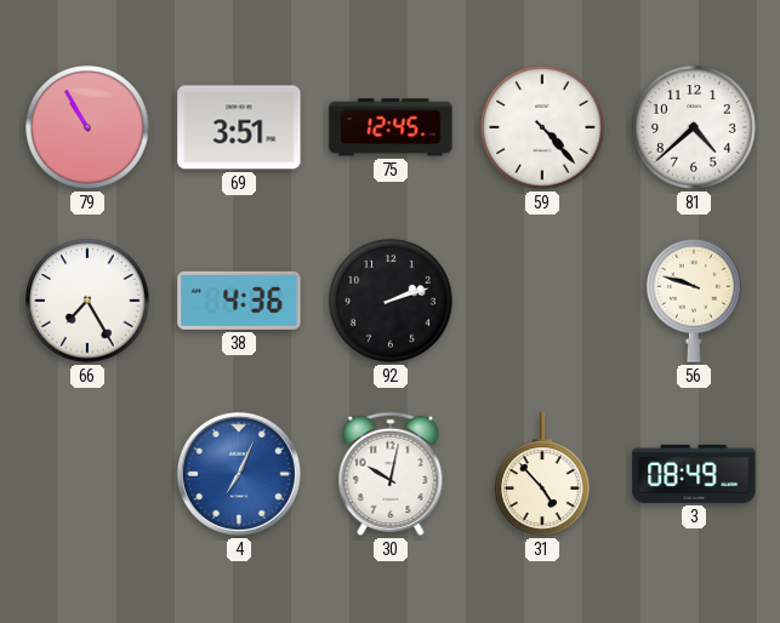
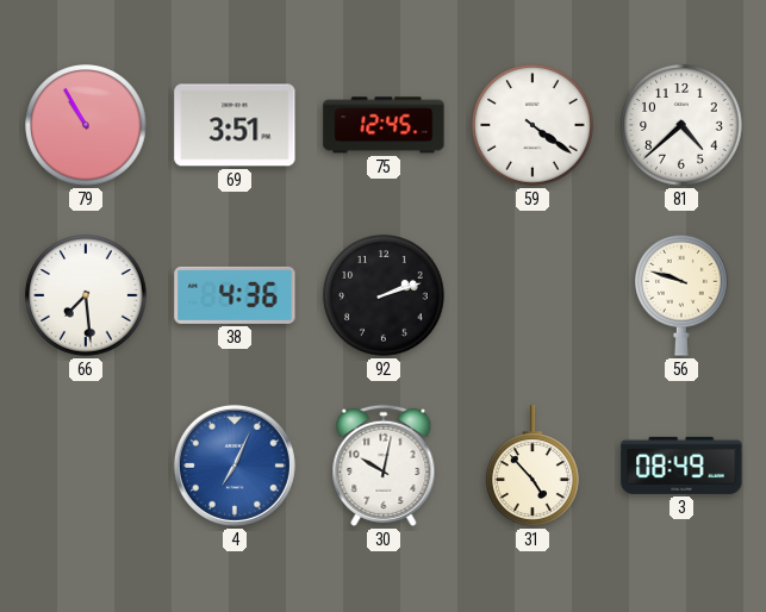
59: 4:23 -> 4:21 (533, 125)
66: 7:25 -> 7:29 (86, 295)
